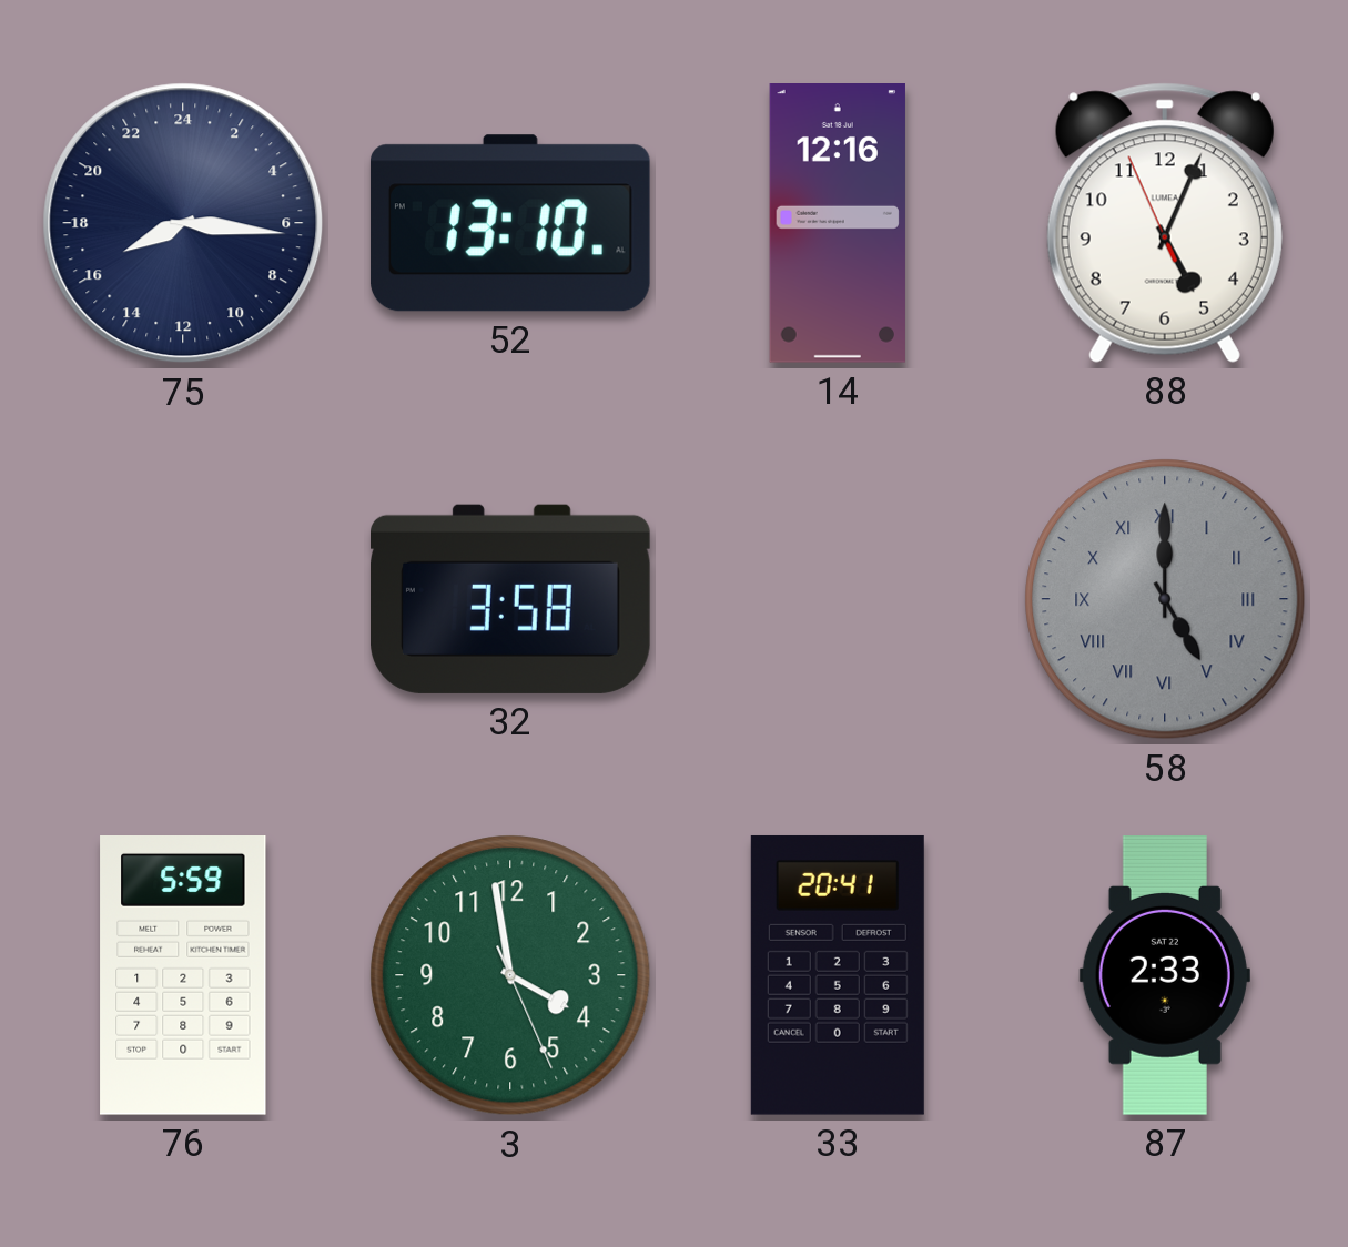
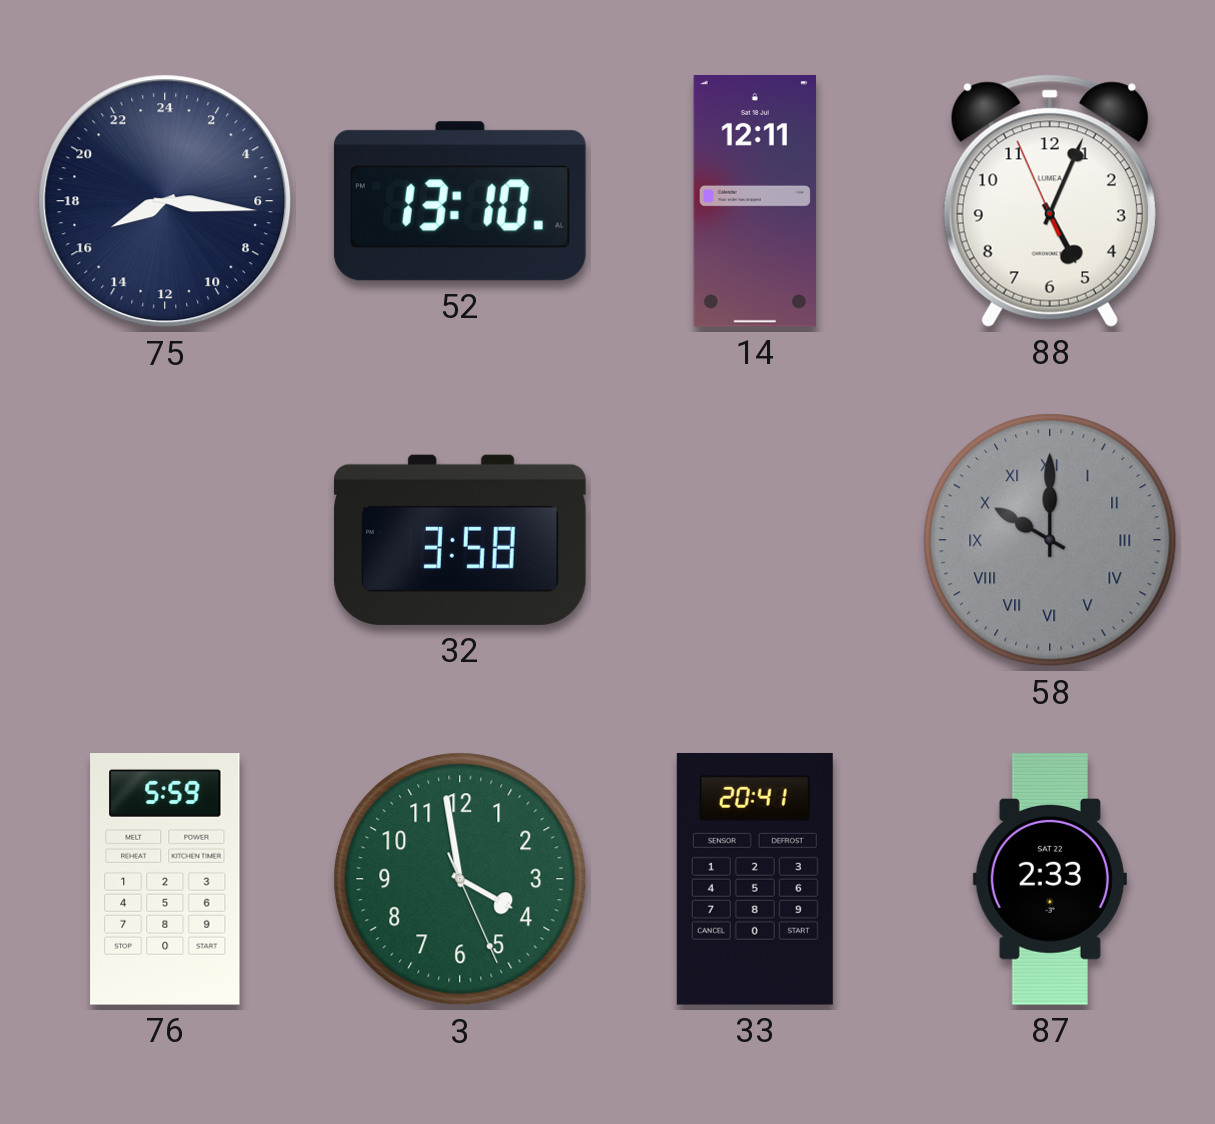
14: 12:16 -> 12:11 (755, 202)
58: 5:00 -> 10:00 (1050, 540)
